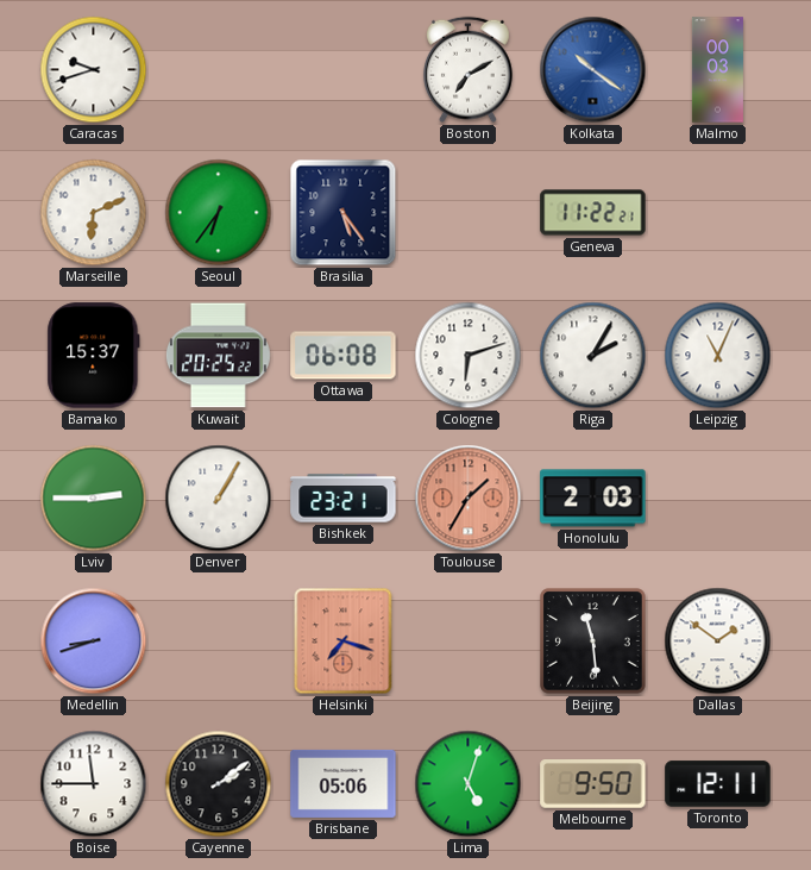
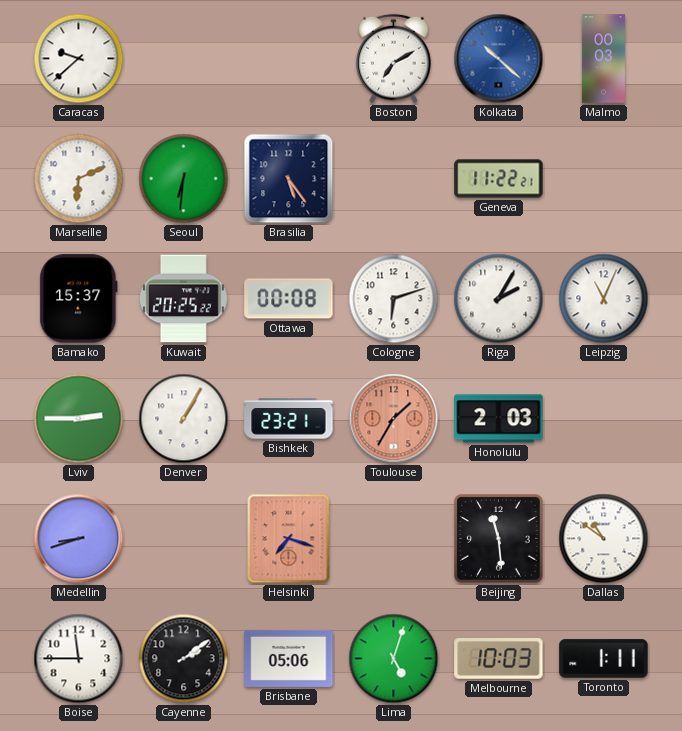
Caracas: 9:42 -> 9:38 (79, 59)
Kolkata: 10:21 -> 10:22 (499, 59)
Seoul: 6:36 -> 6:31 (184, 179)
Ottawa: 06:08 -> 00:08 (289, 299)
Dallas: 1:51 -> 10:51 (604, 539)
Melbourne: 9:50 -> 10:03 (499, 659)
Toronto: 12:11 -> 1:11 (604, 659)
